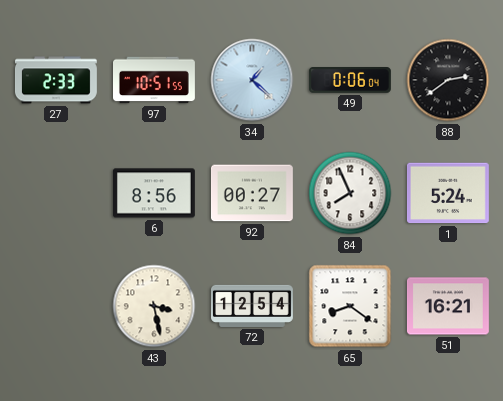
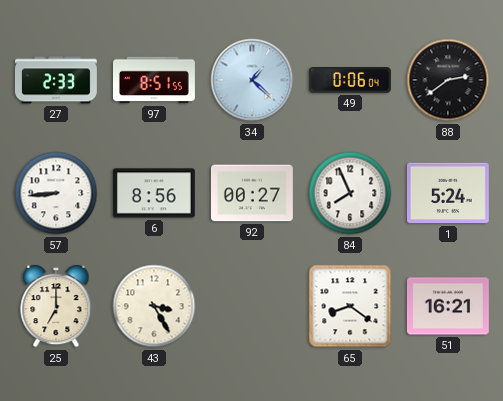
97: 10:51 -> 8:51 (155, 80)
57: none -> 8:44 (56, 193)
25: none -> 7:00 (56, 306)
43: 3:28 -> 3:25 (154, 306)
72: 12:54 -> none (253, 306)
